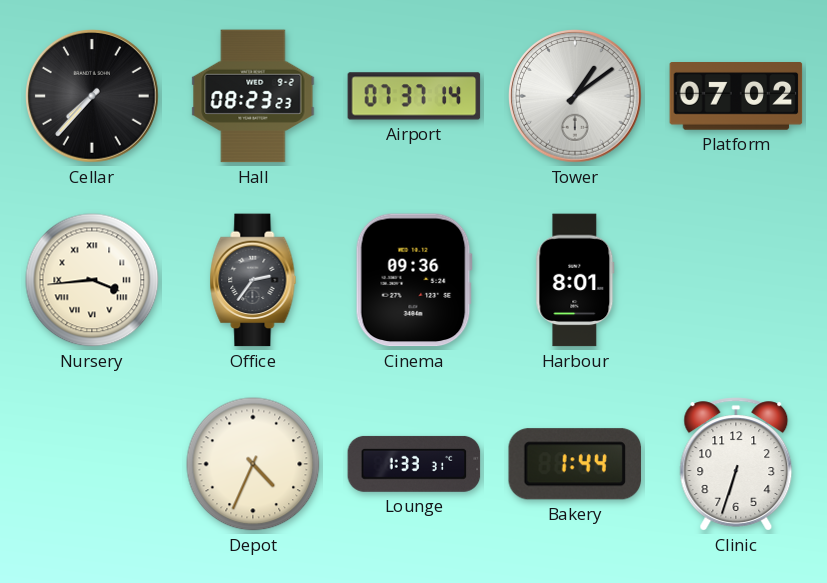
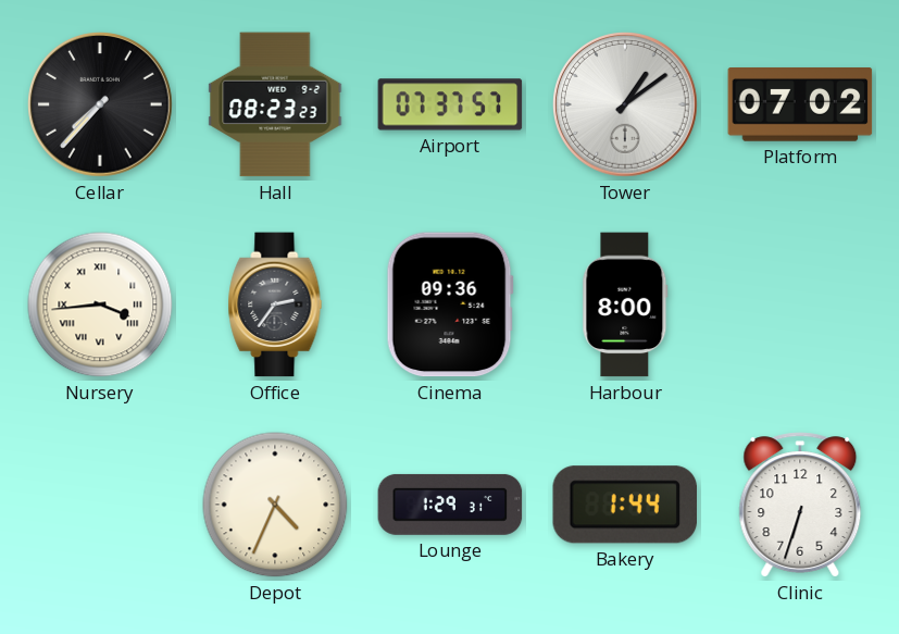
Airport: 07:37:14 -> 07:37:57 (450, 104)
Harbour: 8:01 -> 8:00 (625, 304)
Lounge: 1:33 -> 1:29 (450, 505)
